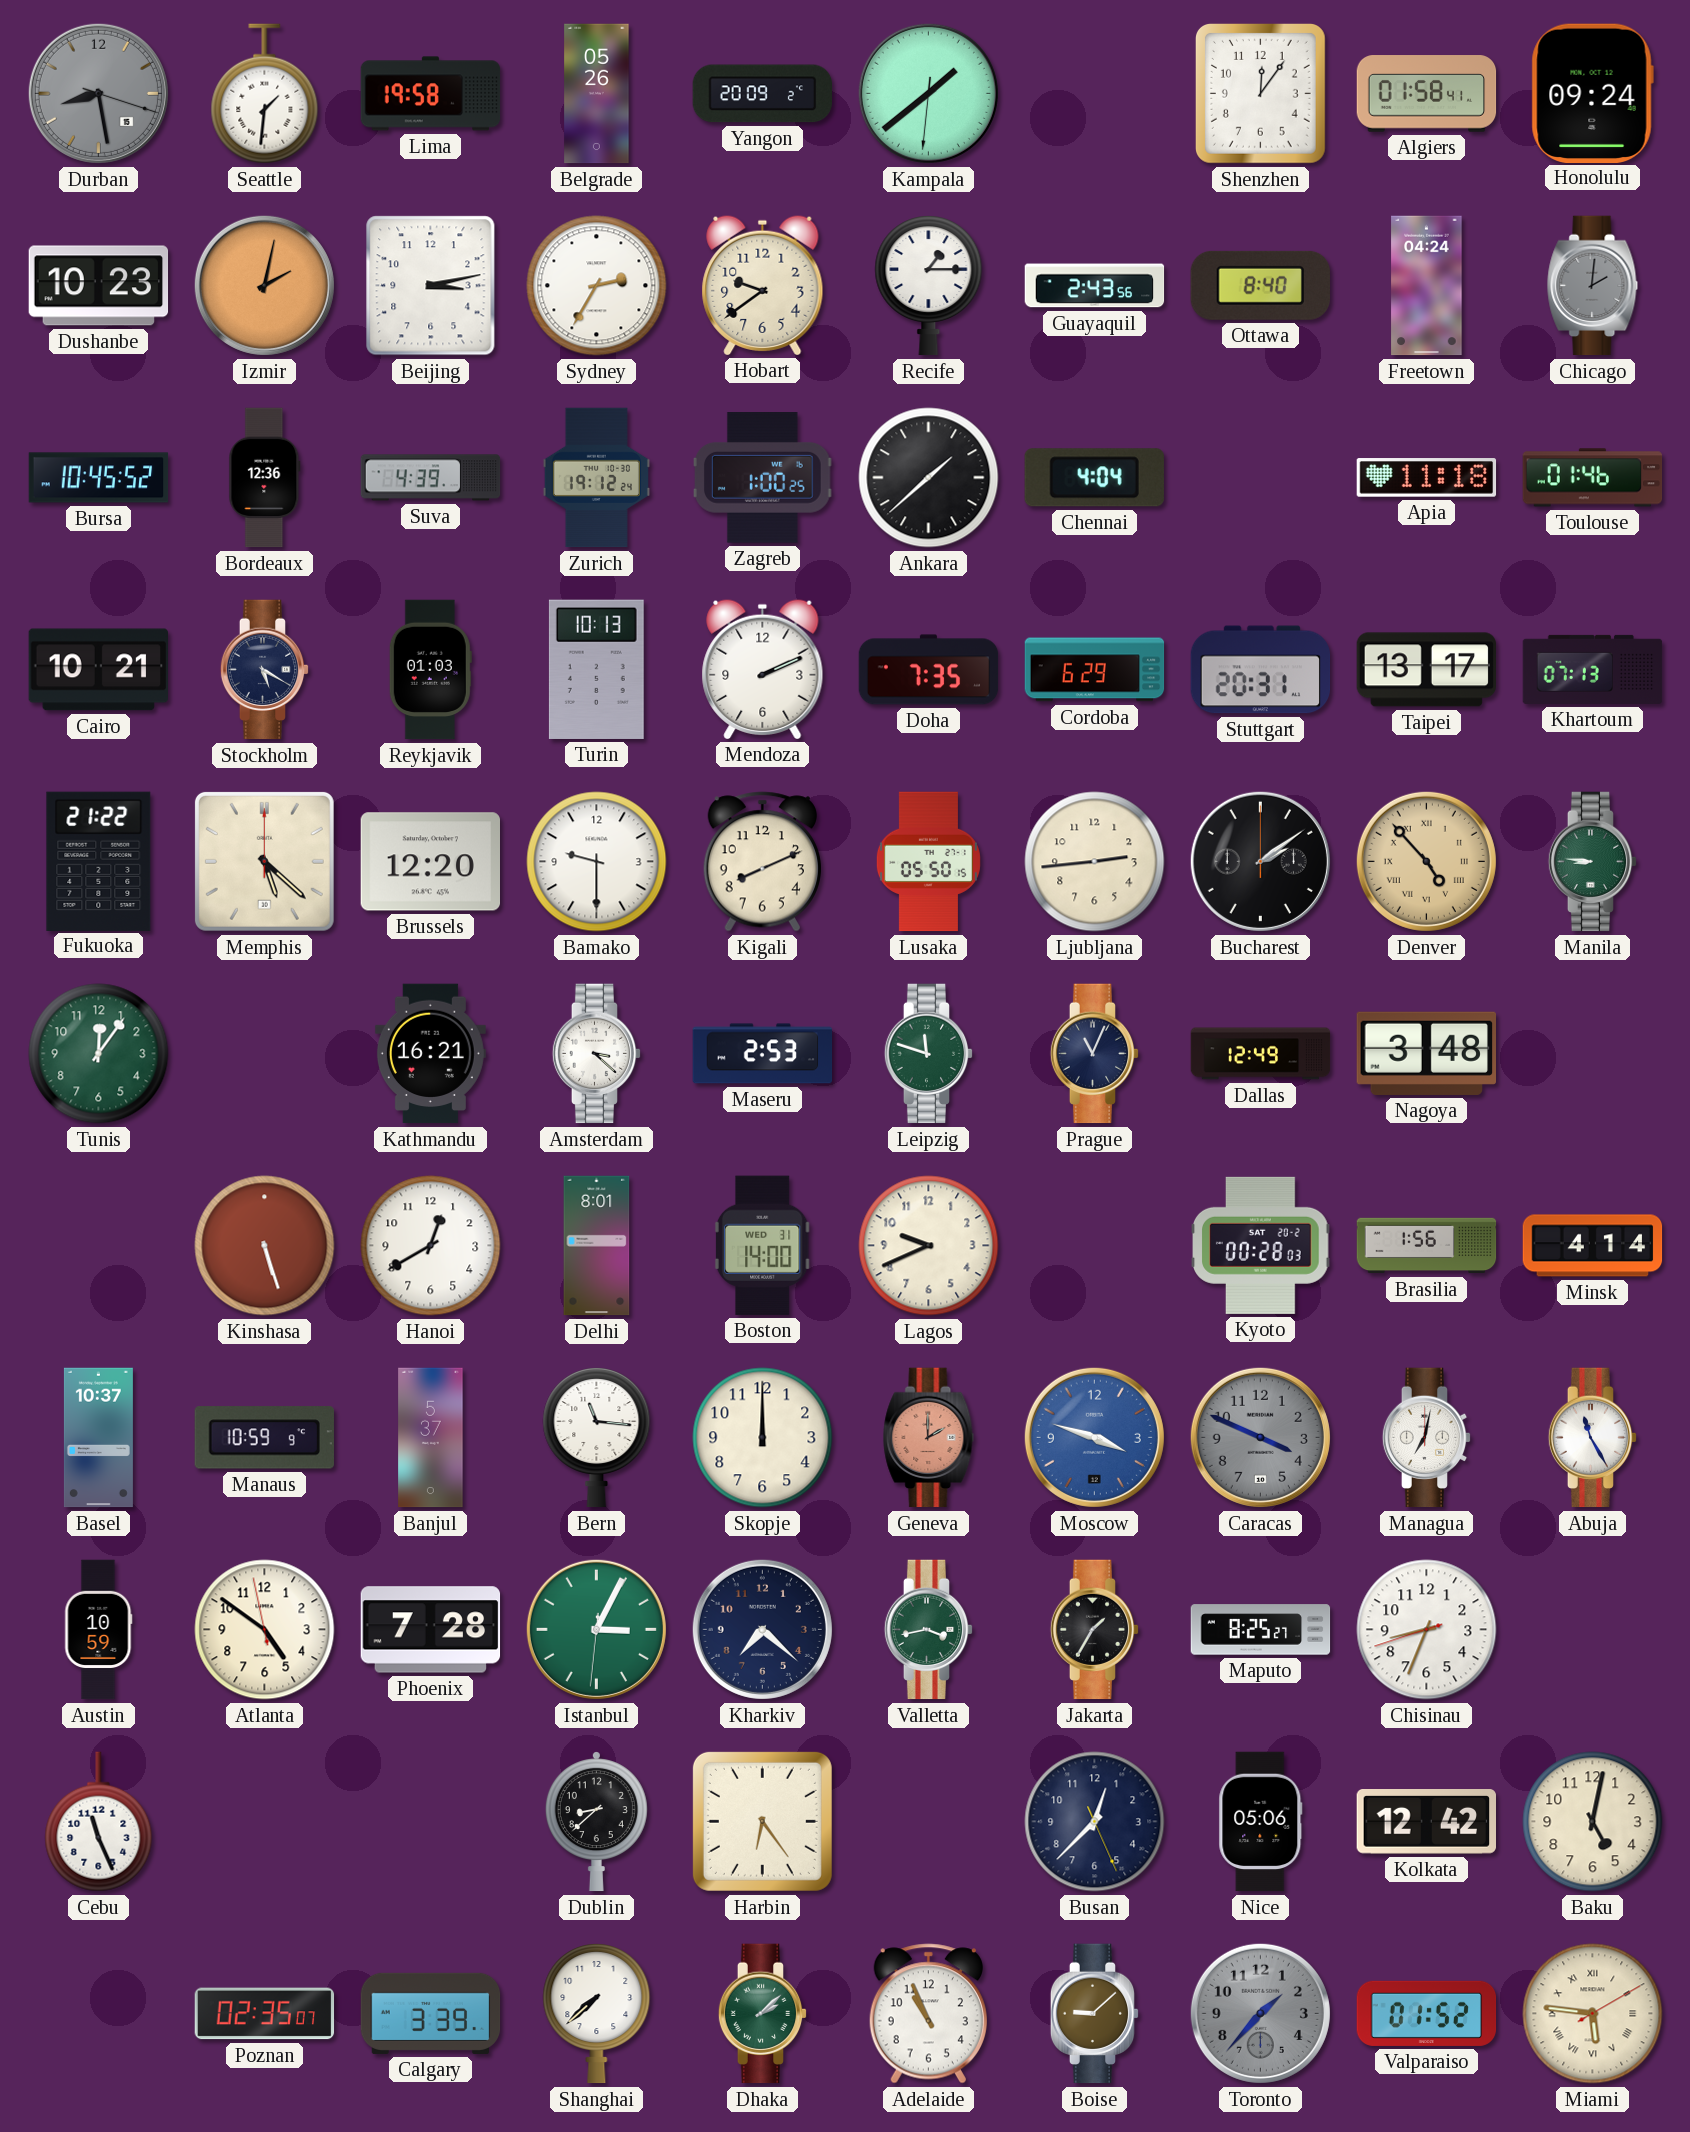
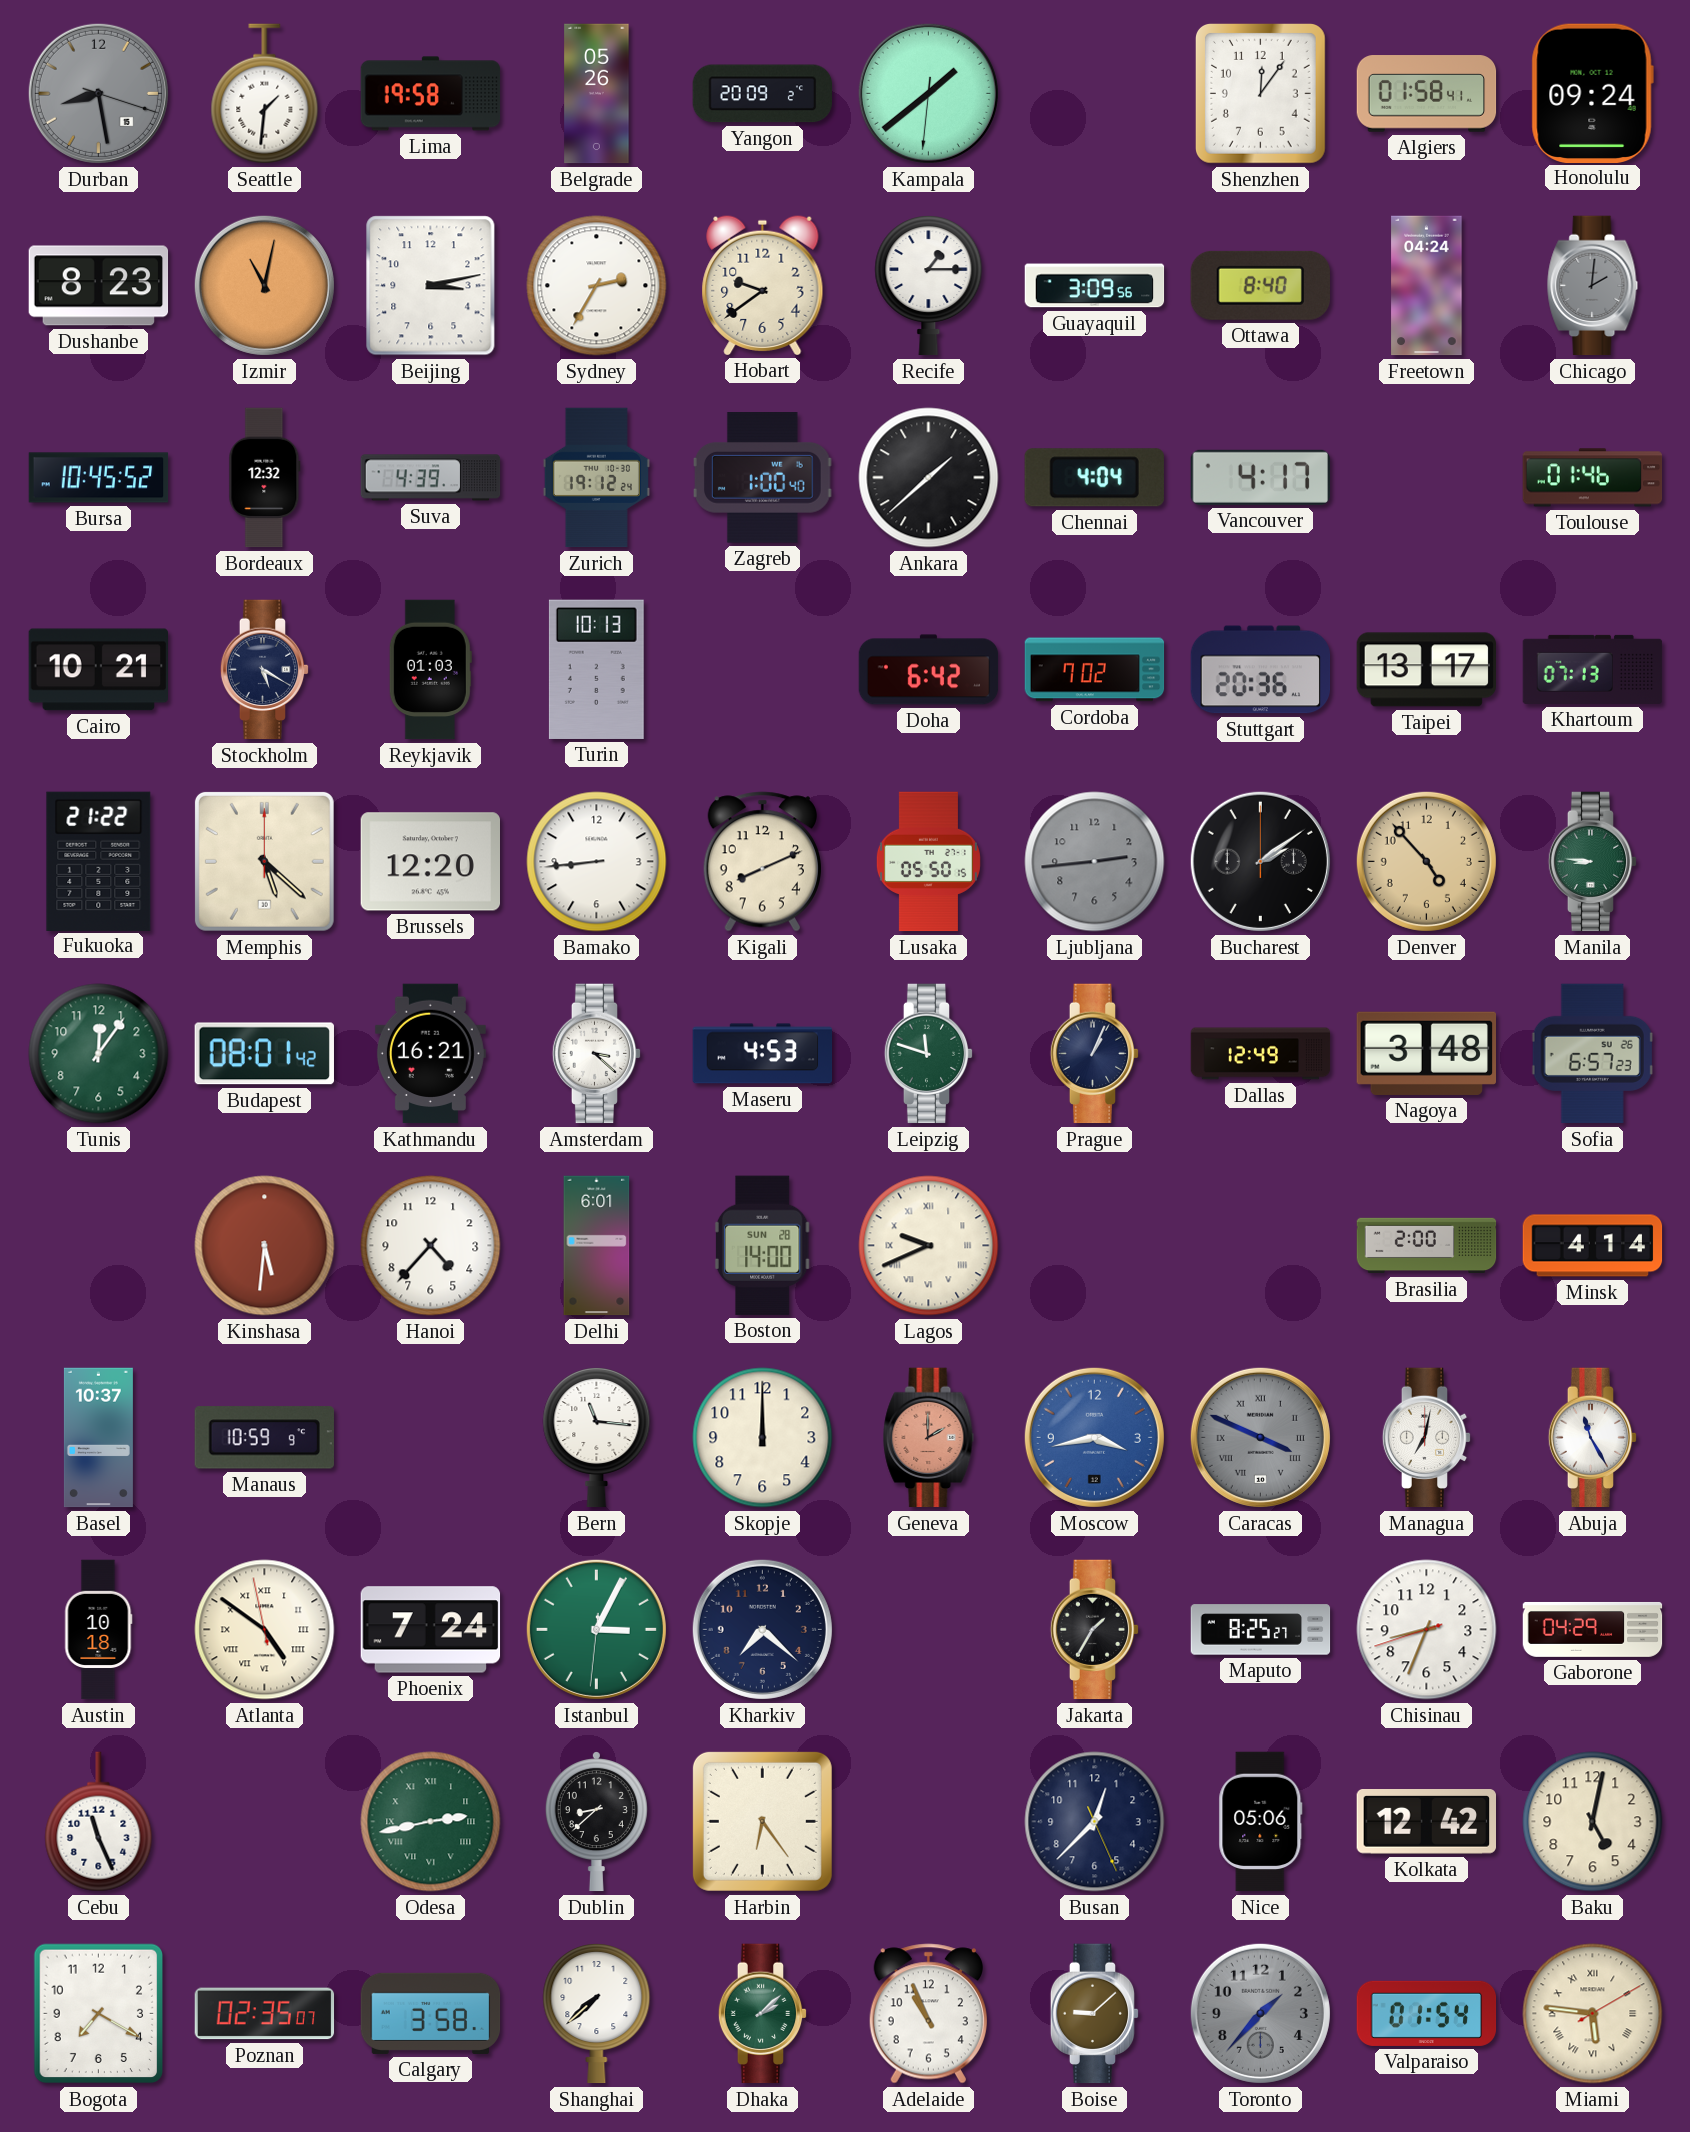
Dushanbe: 10:23 -> 8:23 (99, 286)
Izmir: 2:02 -> 11:02 (264, 285)
Guayaquil: 2:43 -> 3:09 (1095, 286)
Bordeaux: 12:36 -> 12:32 (265, 478)
Zagreb: 1:00:25 -> 1:00:40 (763, 478)
Vancouver: none -> 4:17 (1260, 477)
Apia: 11:18 -> none (1427, 478)
Mendoza: 2:11 -> none (763, 669)
Doha: 7:35 -> 6:42 (929, 670)
Cordoba: 6:29 -> 7:02 (1095, 670)
Stuttgart: 20:31 -> 20:36 (1261, 670)
Bamako: 9:30 -> 8:44 (597, 862)
Ljubljana dial: cream -> grey (1095, 862)
Denver numerals: Roman -> Arabic (1426, 861)
Budapest: none -> 08:01 (264, 1054)
Maseru: 2:53 -> 4:53 (763, 1054)
Prague: 11:04 -> 1:04 (1095, 1054)
Sofia: none -> 6:57 (1593, 1054)
Kinshasa: 5:27 -> 5:31 (265, 1246)
Hanoi: 12:40 -> 4:37 (431, 1246)
Delhi: 8:01 -> 6:01 (597, 1246)
Boston date: WED 31 -> SUN 28 (762, 1245)
Lagos numerals: Arabic -> Roman (929, 1246)
Kyoto: 00:28 -> none (1261, 1245)
Brasilia: 1:56 -> 2:00 (1427, 1246)
Banjul: 5:37 -> none (431, 1438)
Moscow: 3:48 -> 3:43 (1094, 1437)
Caracas numerals: Arabic -> Roman (1260, 1437)
Austin: 10:59 -> 10:18 (99, 1630)
Atlanta numerals: Arabic -> Roman (265, 1630)
Phoenix: 7:28 -> 7:24 (431, 1630)
Valletta: 3:43 -> none (929, 1630)
Gaborone: none -> 04:29 (1593, 1629)
Odesa: none -> 2:43 (431, 1822)
Bogota: none -> 7:20 (99, 2014)
Calgary: 3:39 -> 3:58 (431, 2013)
Valparaiso: 01:52 -> 01:54 (1427, 2013)
